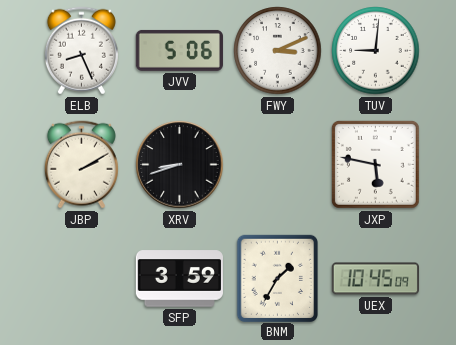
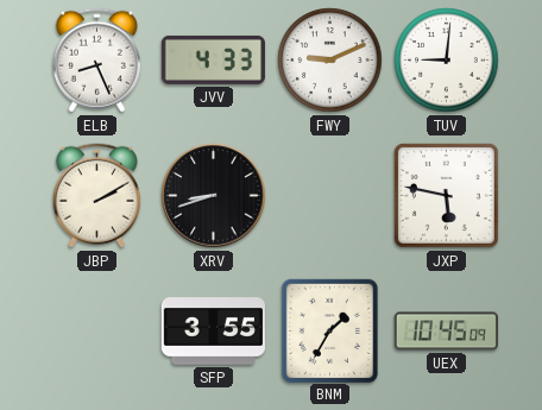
JVV: 5:06 -> 4:33 (213, 59)
FWY: 3:11 -> 9:11 (330, 61)
SFP: 3:59 -> 3:55 (213, 332)
